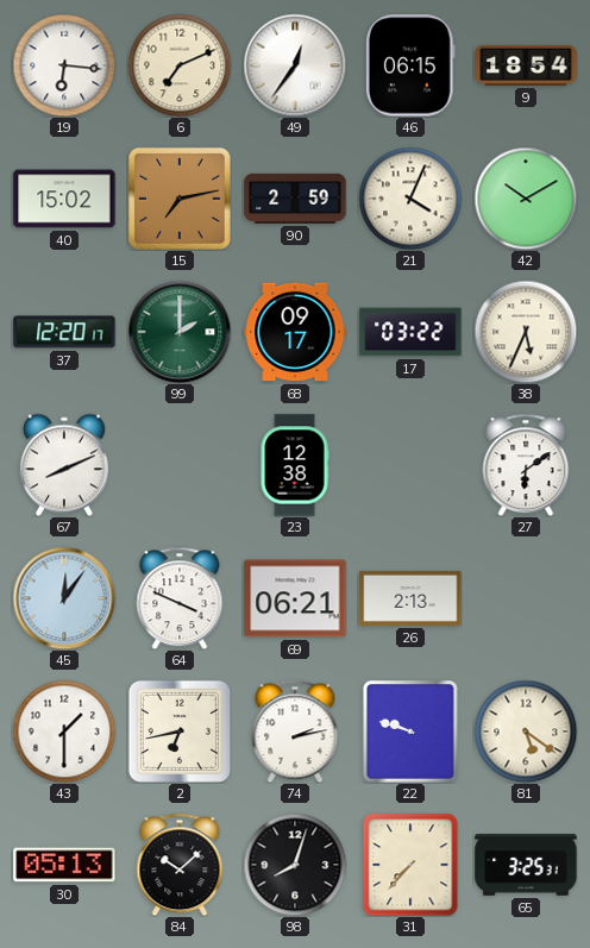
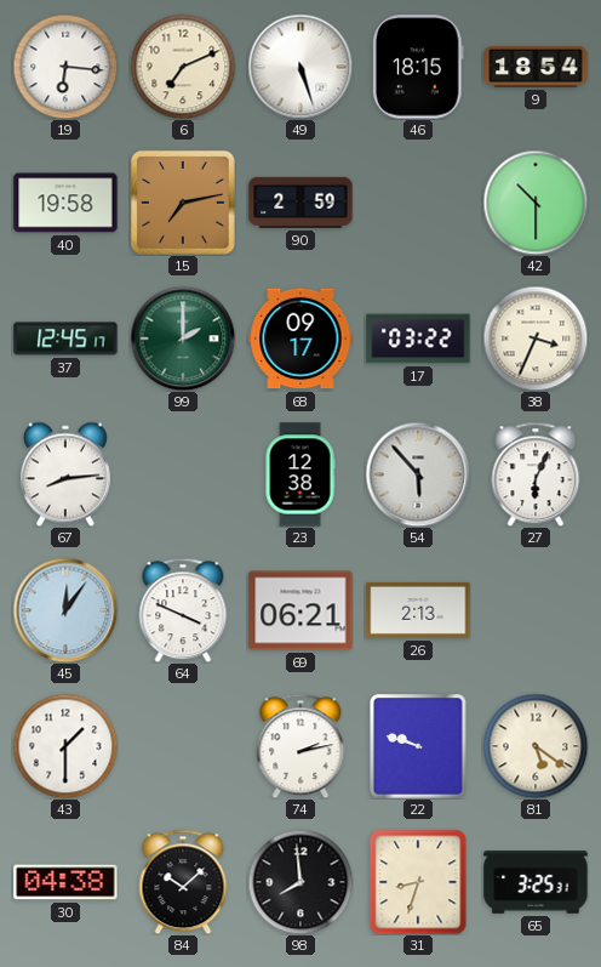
49: 12:36 -> 5:27 (300, 67)
46: 06:15 -> 18:15 (419, 67)
40: 15:02 -> 19:58 (65, 203)
21: 4:04 -> none (410, 199)
42: 10:10 -> 10:30 (536, 203)
37: 12:20 -> 12:45 (65, 339)
38: 5:34 -> 3:34 (536, 339)
67: 8:11 -> 8:14 (65, 474)
54: none -> 5:53 (418, 474)
27: 6:09 -> 6:04 (536, 474)
2: 6:43 -> none (180, 732)
30: 05:13 -> 04:38 (65, 882)
98: 8:03 -> 7:59 (300, 882)
31: 7:37 -> 8:33 (418, 882)
